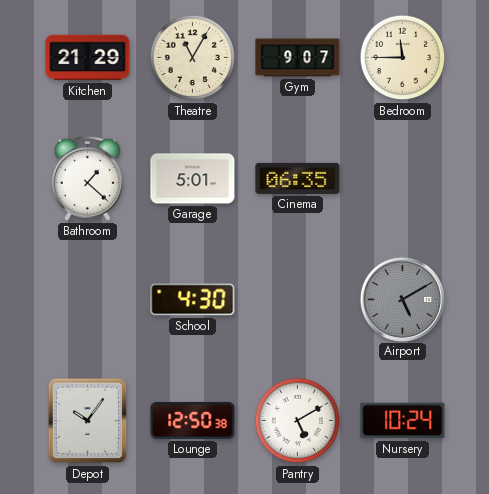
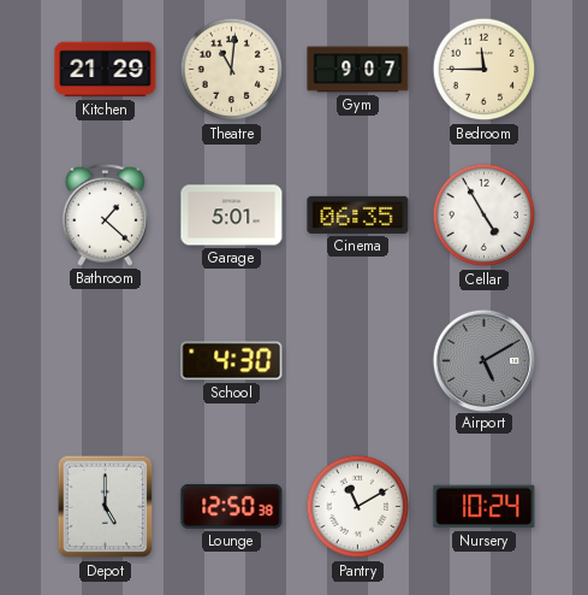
Theatre: 11:05 -> 11:01 (232, 70)
Cellar: none -> 4:55 (485, 216)
Depot: 10:06 -> 5:00 (106, 507)
Pantry: 5:10 -> 11:10 (358, 507)
